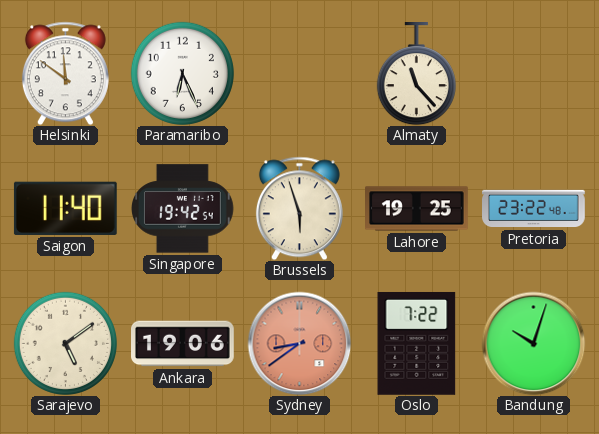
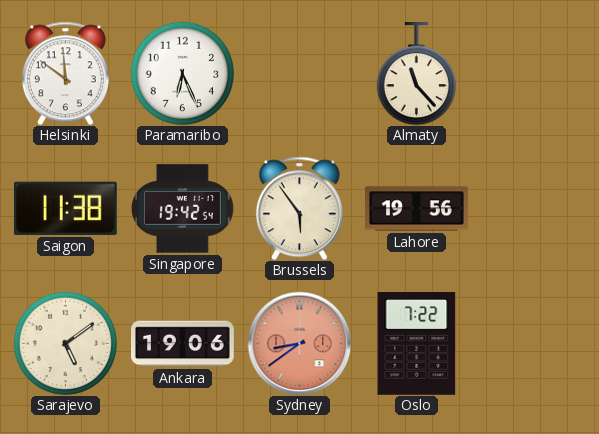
Saigon: 11:40 -> 11:38 (65, 208)
Brussels: 5:57 -> 5:54 (299, 208)
Lahore: 19:25 -> 19:56 (417, 209)
Pretoria: 23:22 -> none (534, 209)
Bandung: 10:03 -> none (533, 343)
